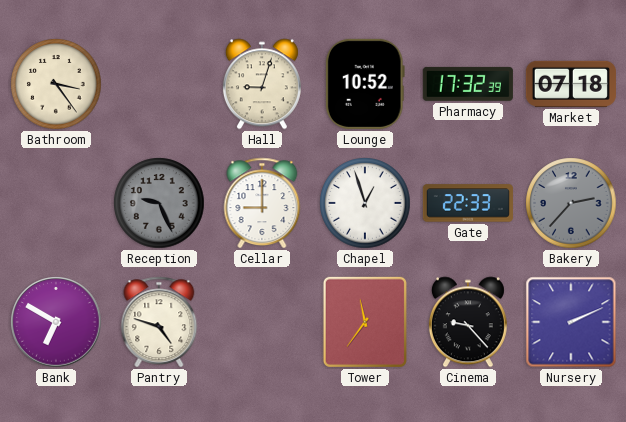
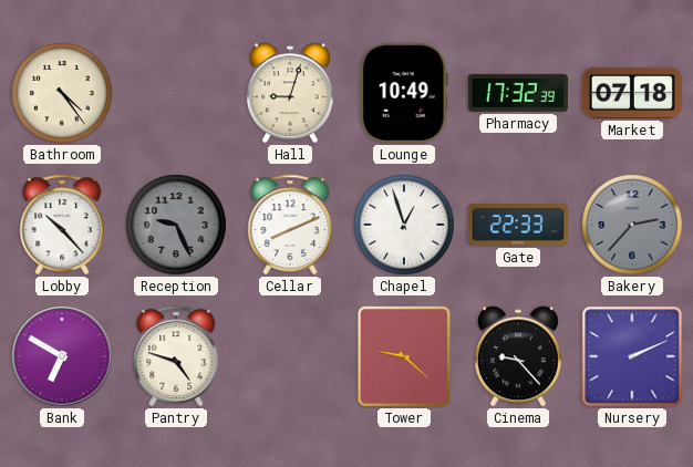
Bathroom: 3:24 -> 4:24 (62, 93)
Lounge: 10:52 -> 10:49 (404, 93)
Lobby: none -> 10:23 (62, 225)
Cellar: 9:00 -> 8:11 (290, 225)
Tower: 11:36 -> 9:22 (404, 356)
